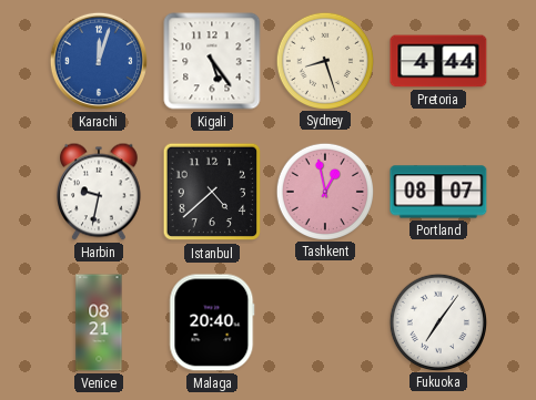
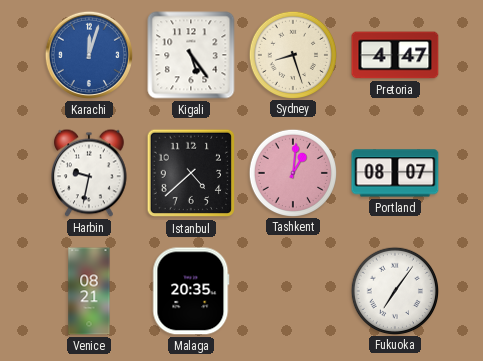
Pretoria: 4:44 -> 4:47 (395, 55)
Tashkent: 12:58 -> 1:01 (292, 172)
Malaga: 20:40 -> 20:35 (191, 291)
